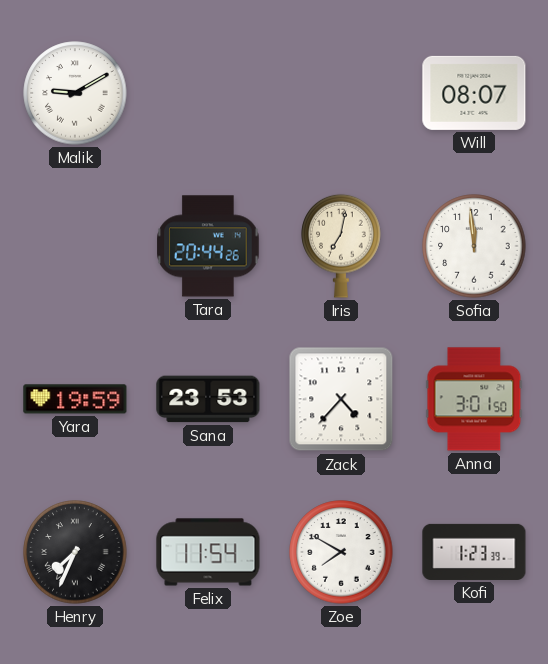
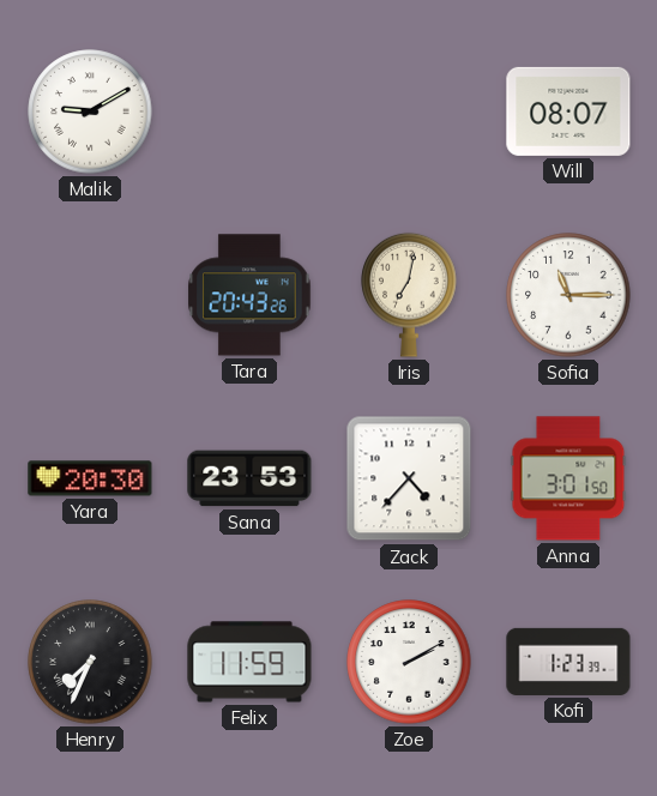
Tara: 20:44 -> 20:43 (249, 295)
Sofia: 11:59 -> 11:15 (568, 295)
Yara: 19:59 -> 20:30 (90, 478)
Felix: 11:54 -> 11:59 (249, 662)
Zoe: 7:50 -> 2:10 (409, 662)
